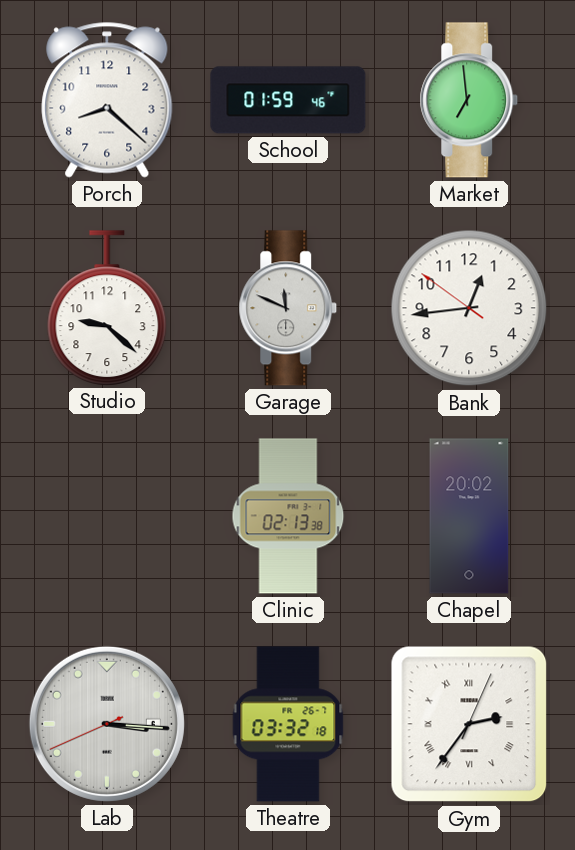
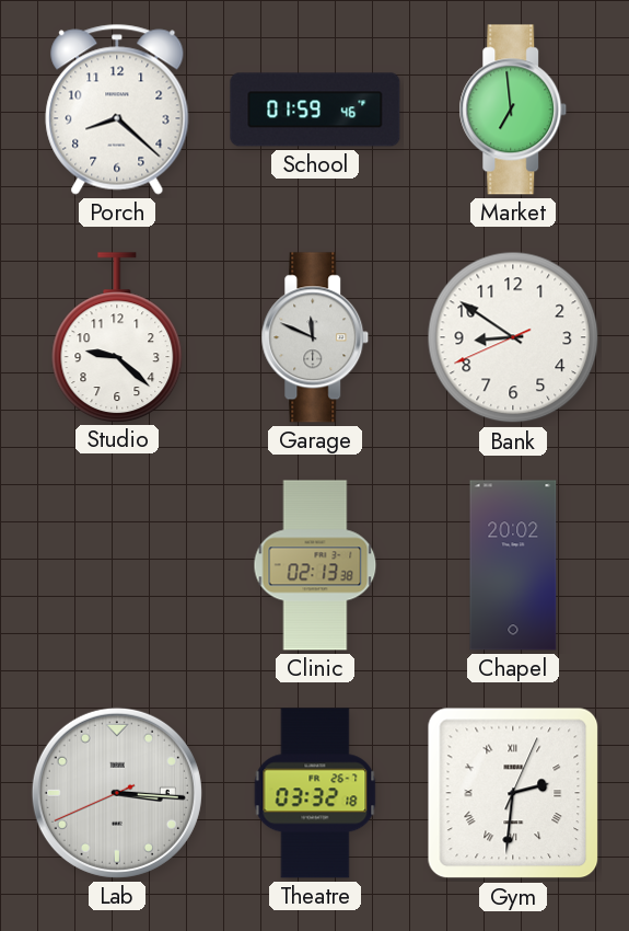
Bank: 12:43 -> 8:50 (513, 337)
Gym: 2:36 -> 2:31 (513, 793)
